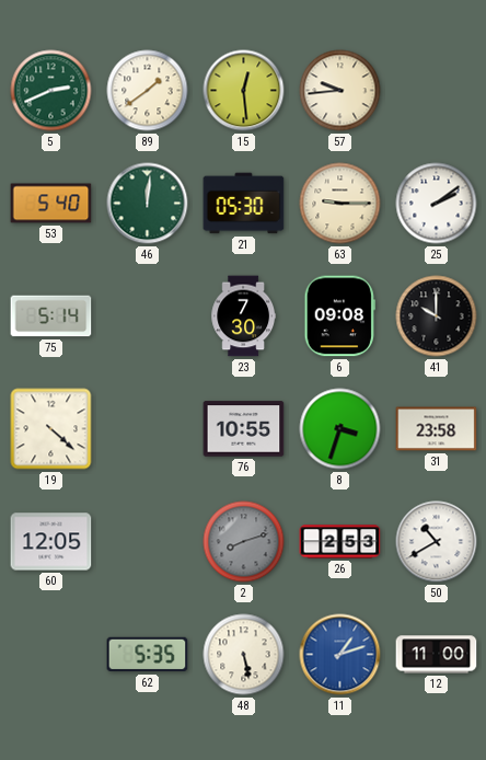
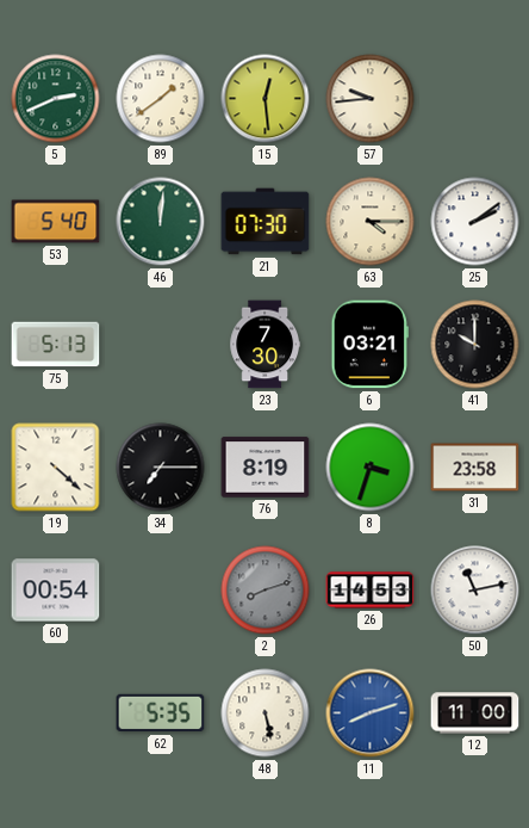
21: 05:30 -> 07:30 (266, 222)
63: 9:15 -> 4:15 (371, 222)
75: 5:14 -> 5:13 (56, 345)
6: 09:08 -> 03:21 (369, 345)
34: none -> 7:15 (161, 468)
76: 10:55 -> 8:19 (266, 468)
60: 12:05 -> 00:54 (56, 591)
26: 2:53 -> 14:53 (371, 591)
50: 10:40 -> 11:13 (475, 591)
11: 1:12 -> 8:12 (371, 713)
